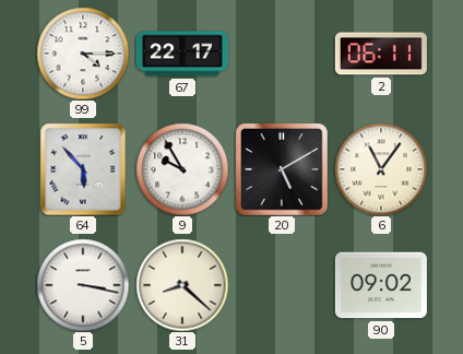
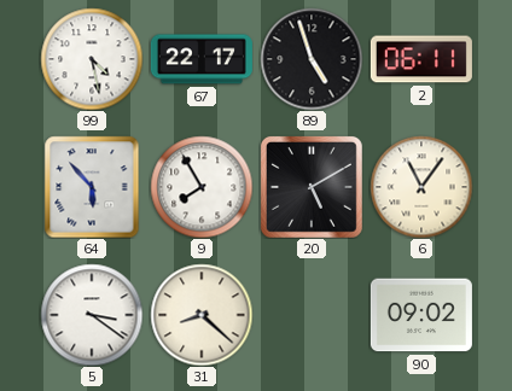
99: 4:15 -> 4:28 (92, 59)
89: none -> 4:57 (312, 59)
9: 9:55 -> 7:55 (202, 187)
5: 3:17 -> 3:21 (92, 315)
